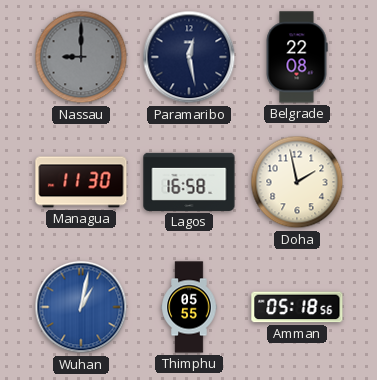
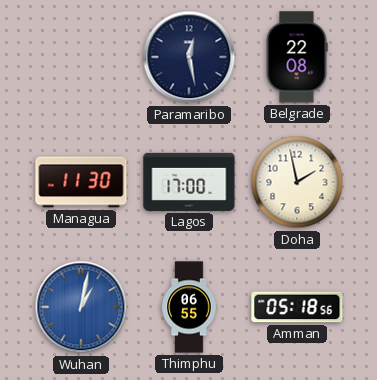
Nassau: 9:00 -> none (81, 57)
Lagos: 16:58 -> 17:00 (189, 182)
Thimphu: 05:55 -> 06:55 (189, 307)
